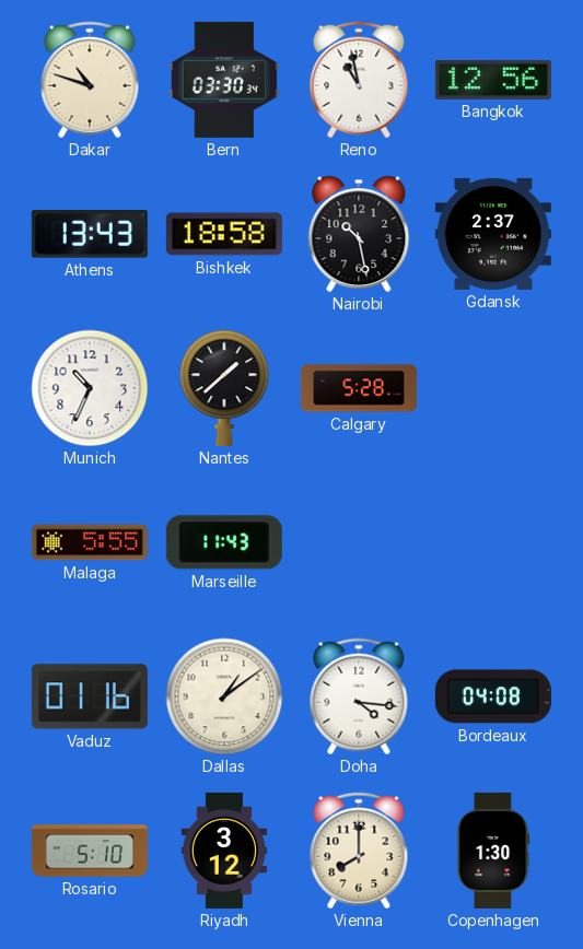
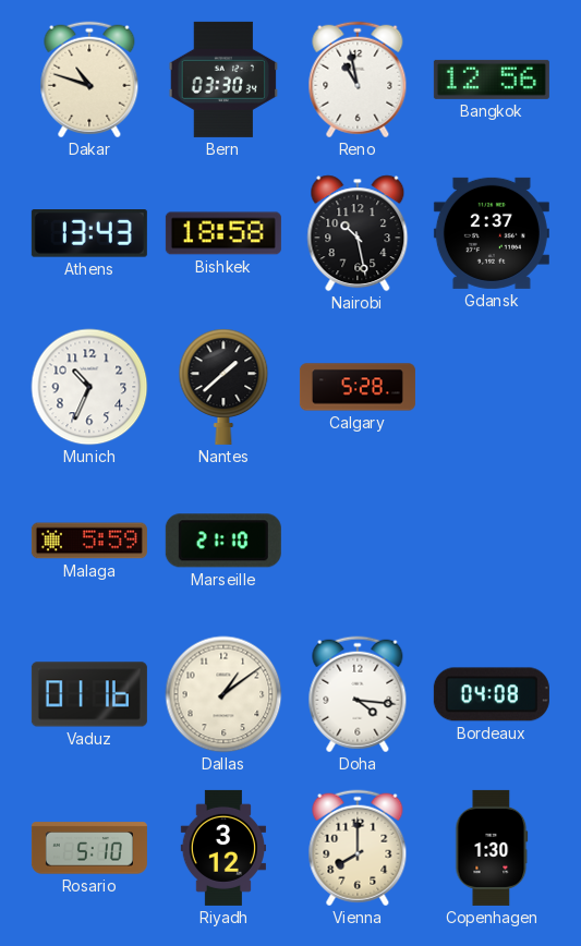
Malaga: 5:55 -> 5:59 (89, 541)
Marseille: 11:43 -> 21:10 (223, 541)
